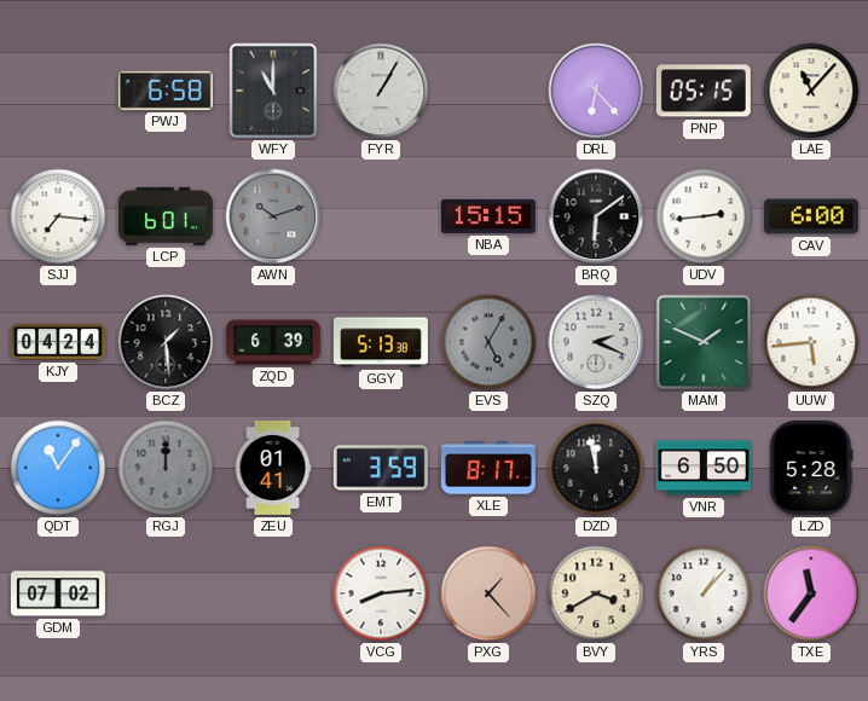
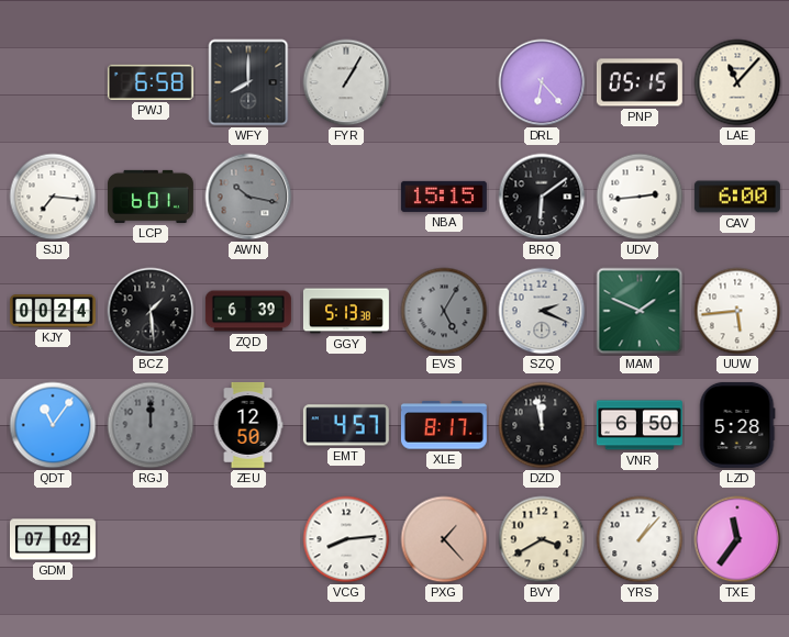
WFY: 11:00 -> 8:00 (248, 82)
AWN: 10:12 -> 10:17 (248, 197)
KJY: 04:24 -> 00:24 (53, 311)
ZEU: 01:41 -> 12:50 (248, 425)
EMT: 3:59 -> 4:57 (346, 425)
